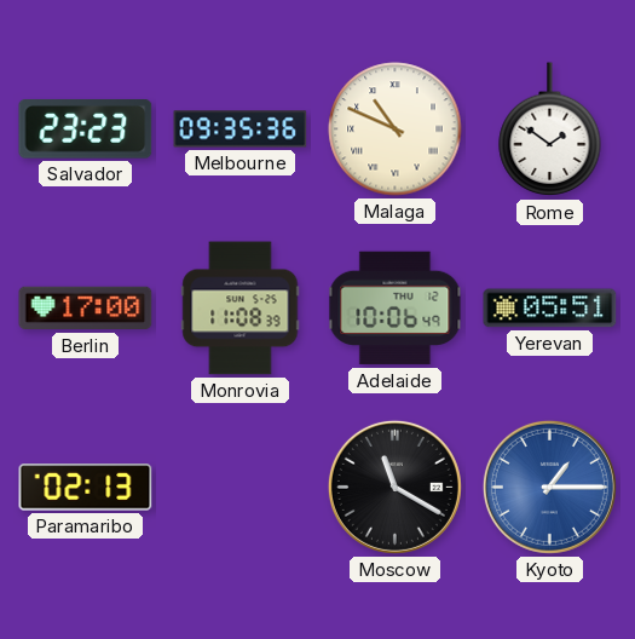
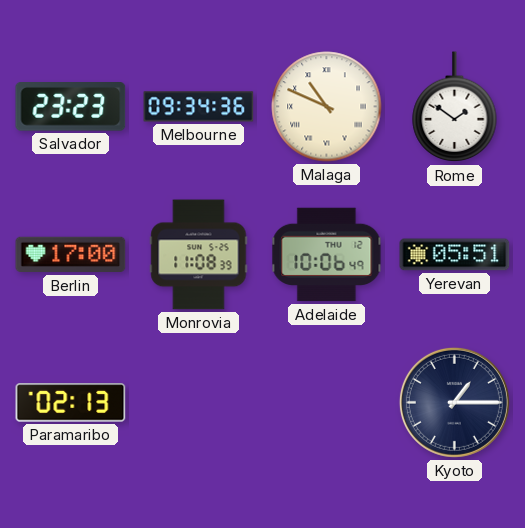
Melbourne: 09:35 -> 09:34 (199, 107)
Moscow: 11:20 -> none (394, 487)
Kyoto dial: blue -> navy (454, 402)
